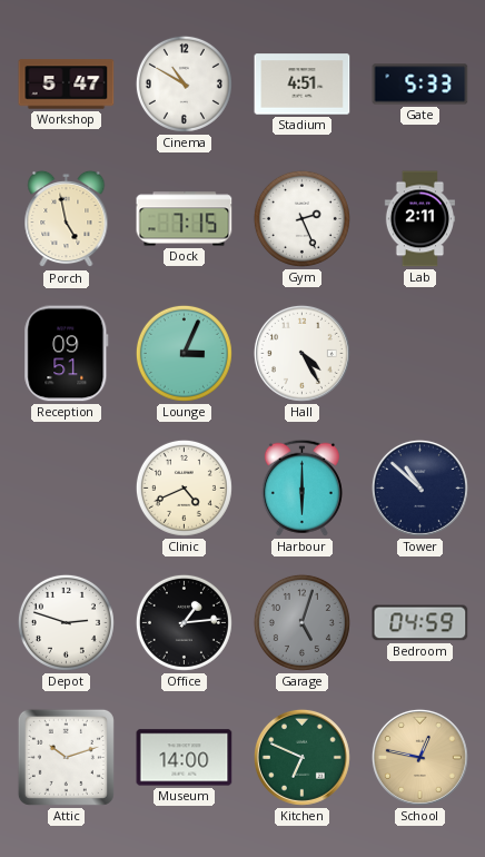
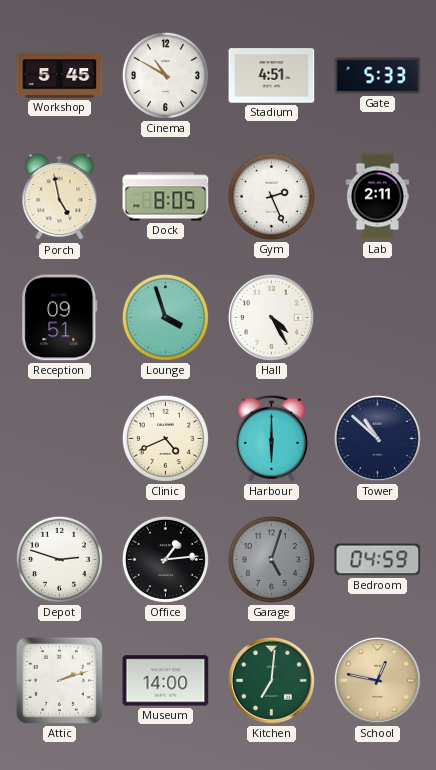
Workshop: 5:47 -> 5:45 (60, 76)
Dock: 7:15 -> 8:05 (166, 197)
Lounge: 3:04 -> 3:57 (165, 317)
Attic: 10:12 -> 2:12 (59, 680)
Kitchen: 6:49 -> 7:01 (271, 680)
